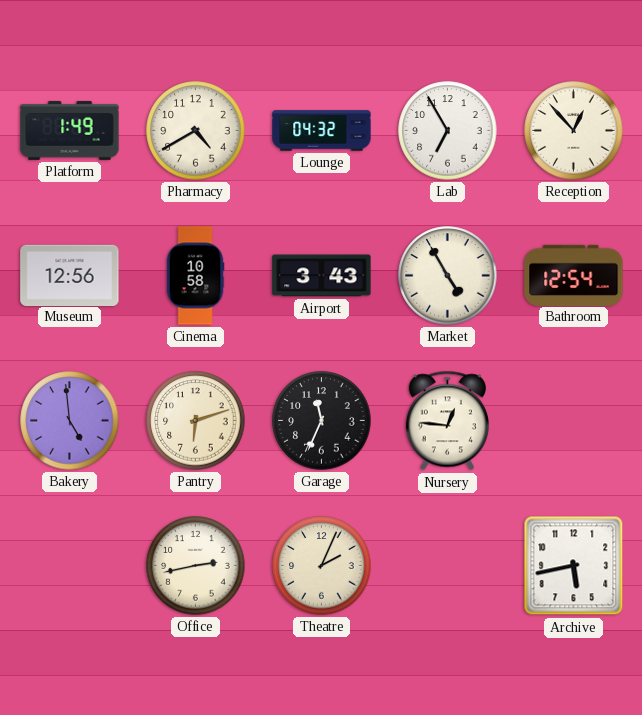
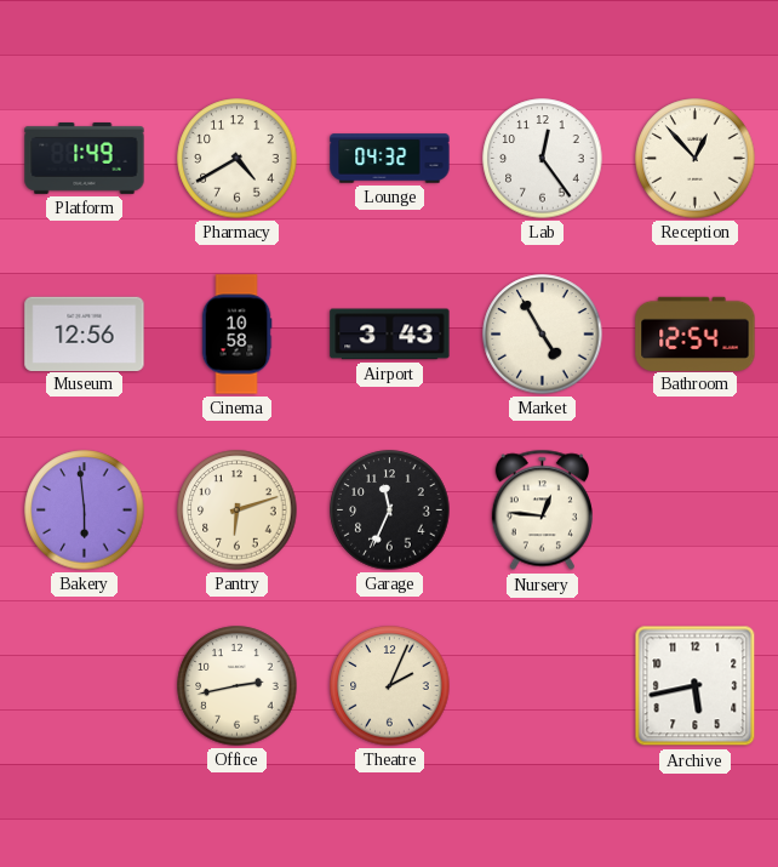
Lab: 6:55 -> 12:24 (543, 159)
Bakery: 4:59 -> 5:59 (85, 510)
